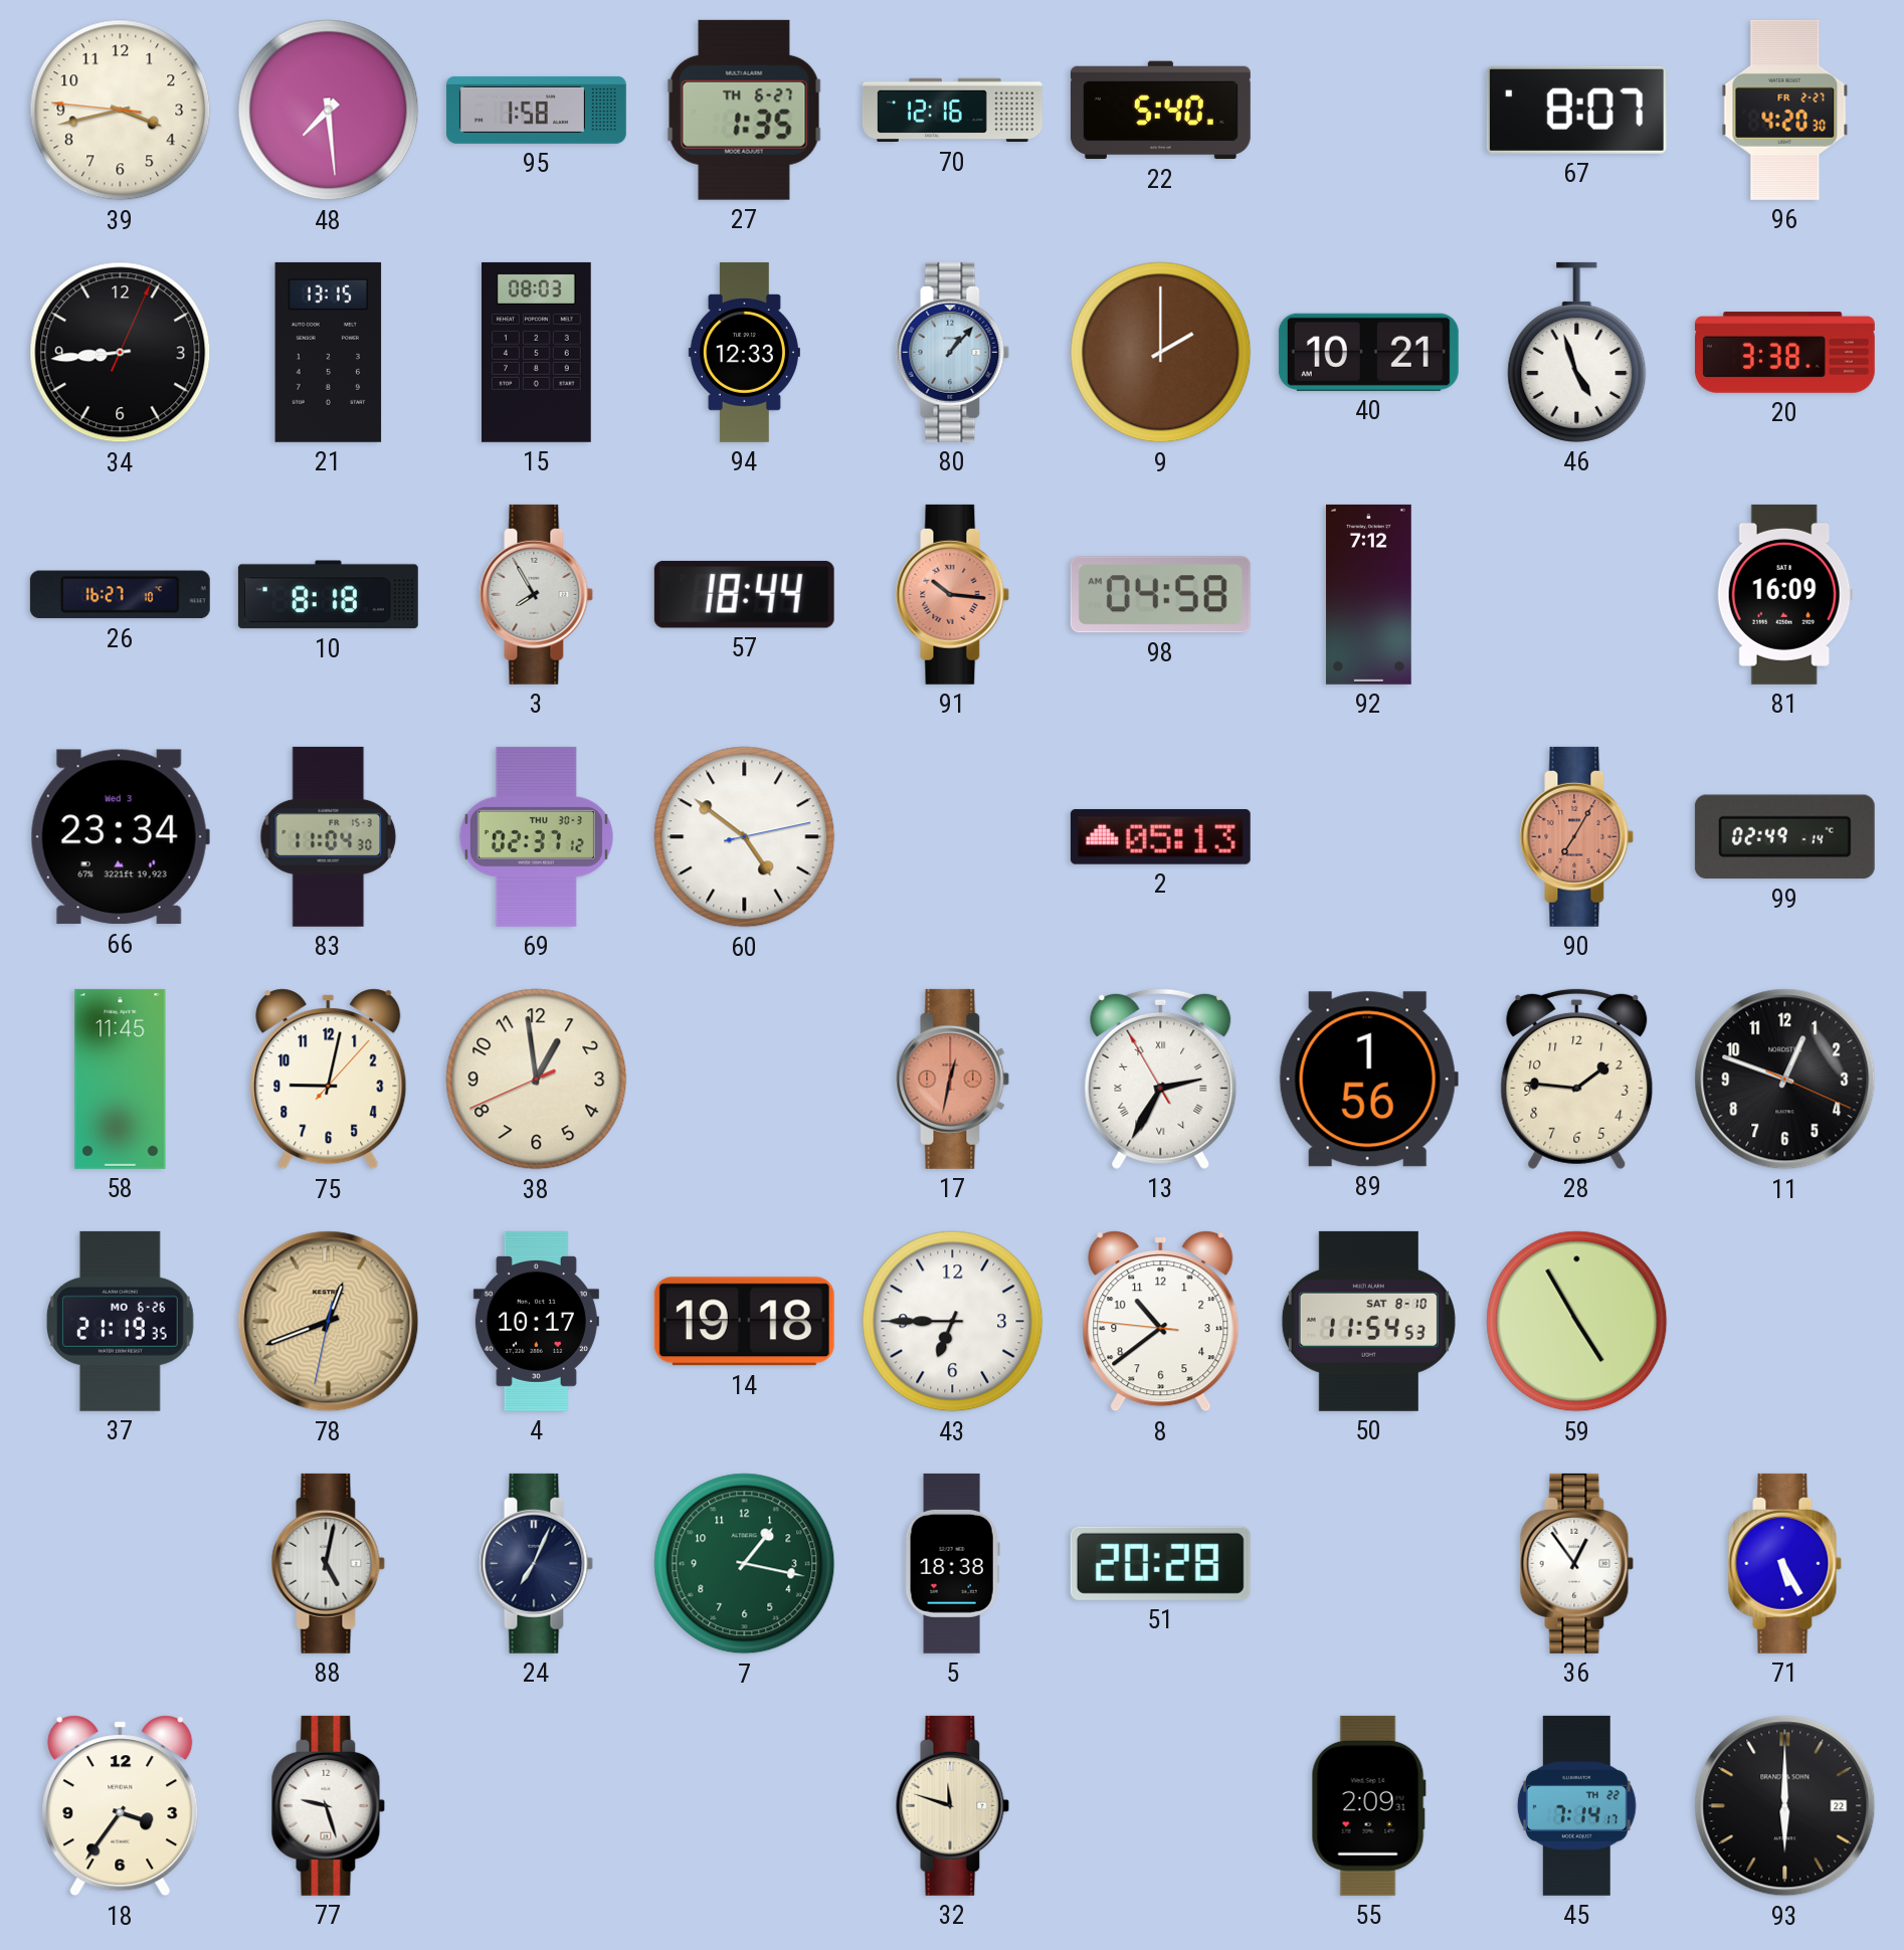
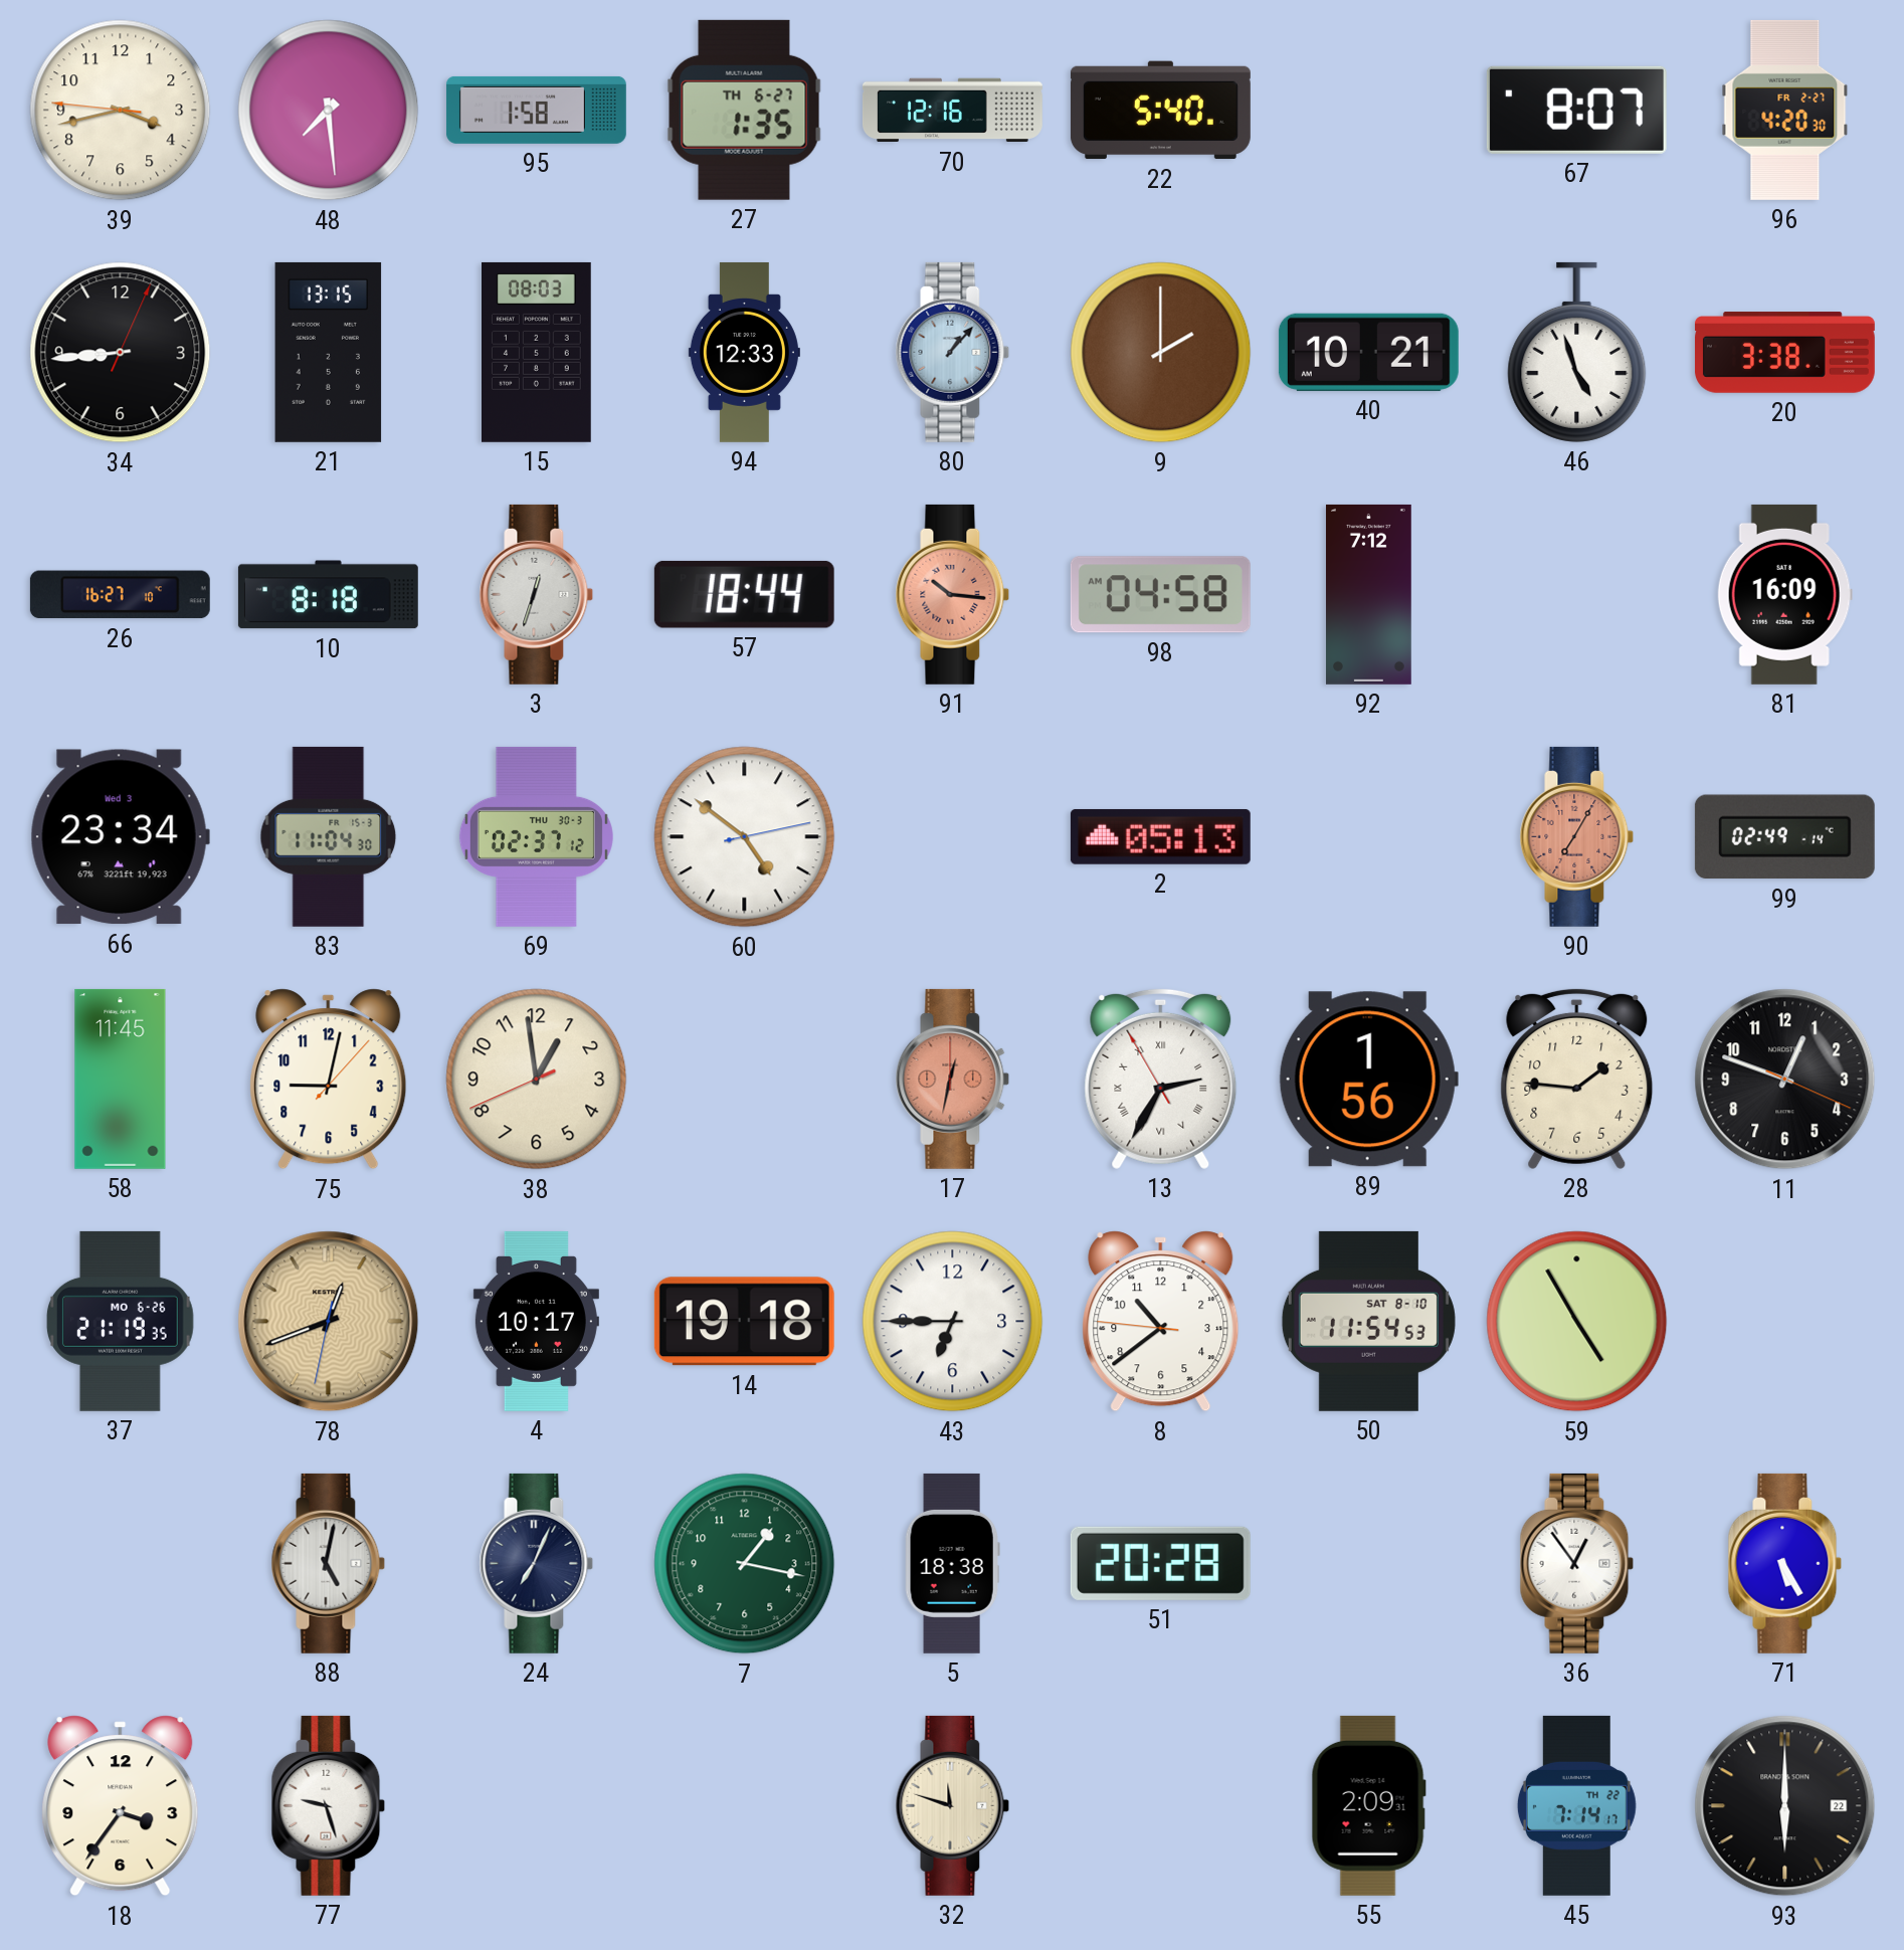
3: 7:55 -> 12:33 (537, 594)
